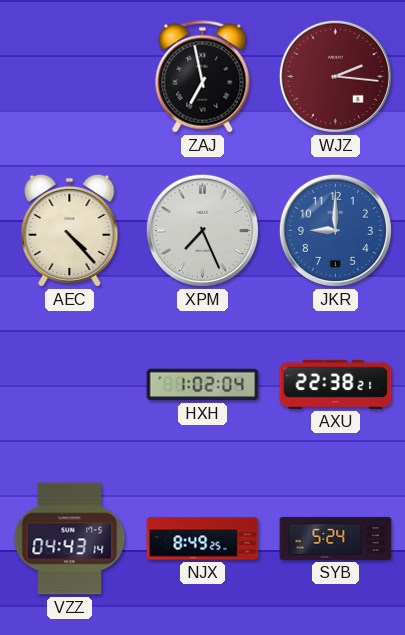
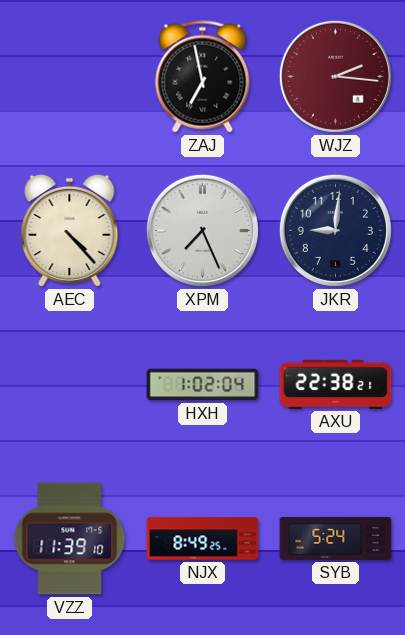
JKR: 9:00 -> 9:01 (335, 230)
JKR dial: blue -> navy (335, 230)
VZZ: 04:43 -> 11:39 (70, 539)
